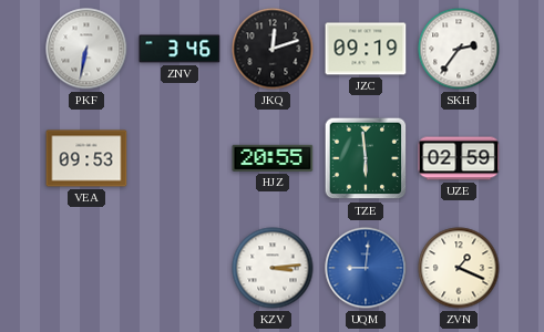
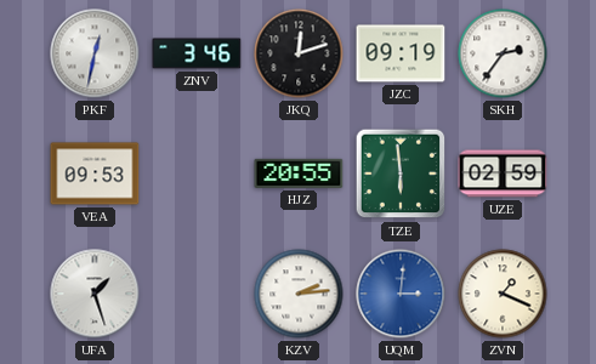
PKF: 6:32 -> 12:32 (95, 53)
UFA: none -> 1:27 (95, 294)
KZV: 3:14 -> 2:14 (299, 294)
UQM: 9:01 -> 3:01 (401, 294)
